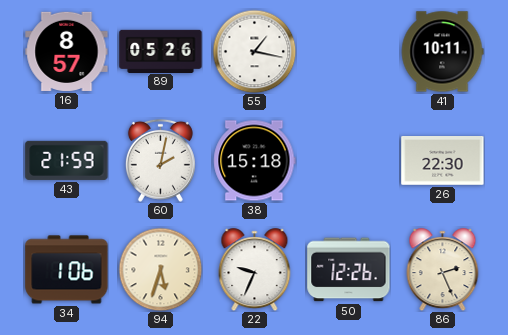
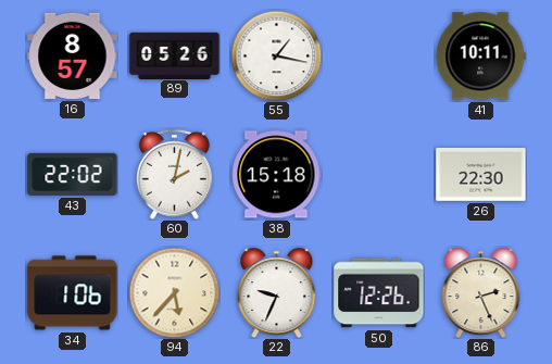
43: 21:59 -> 22:02 (73, 174)
94: 5:33 -> 5:37 (174, 292)
